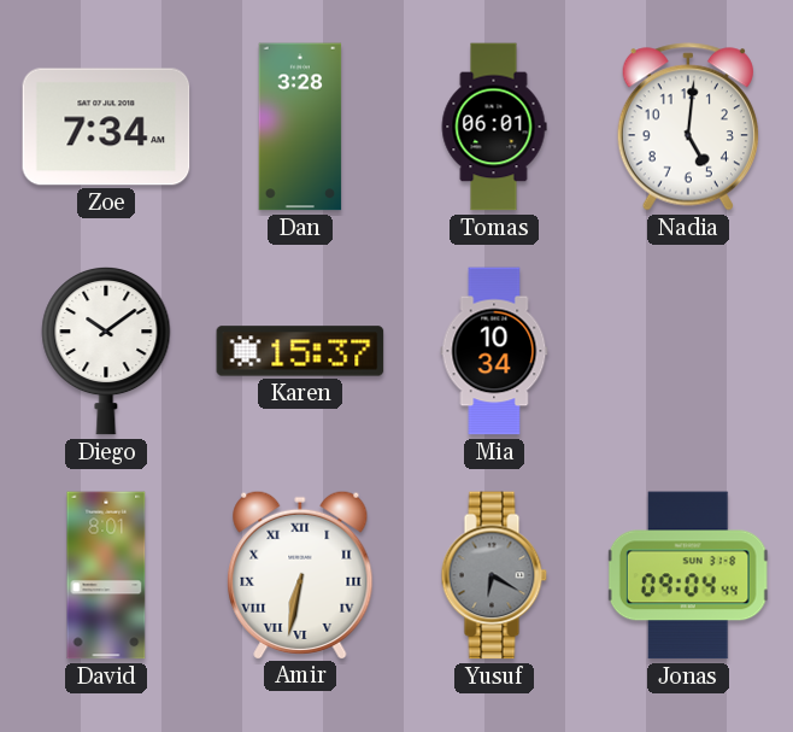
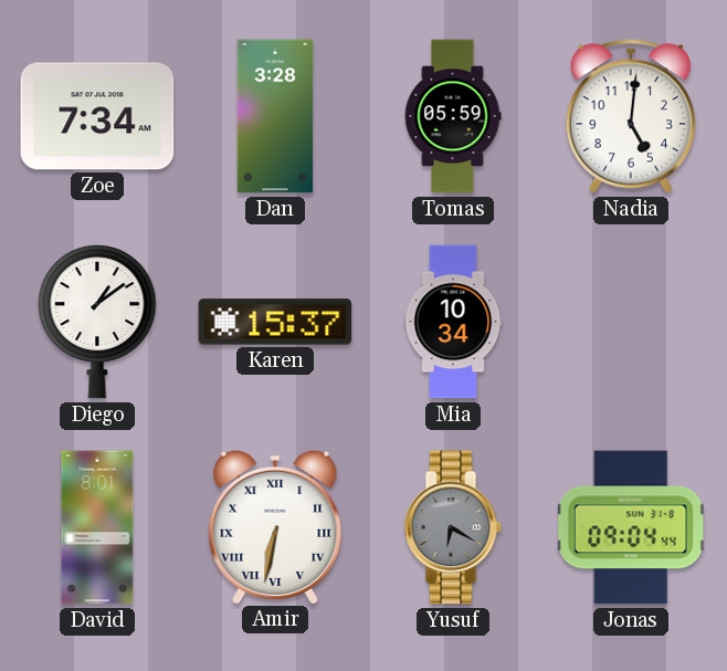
Tomas: 06:01 -> 05:59 (453, 116)
Diego: 10:09 -> 1:09 (97, 322)
